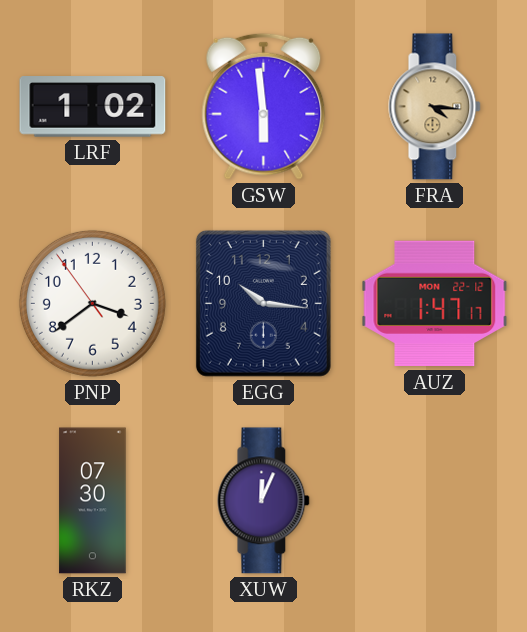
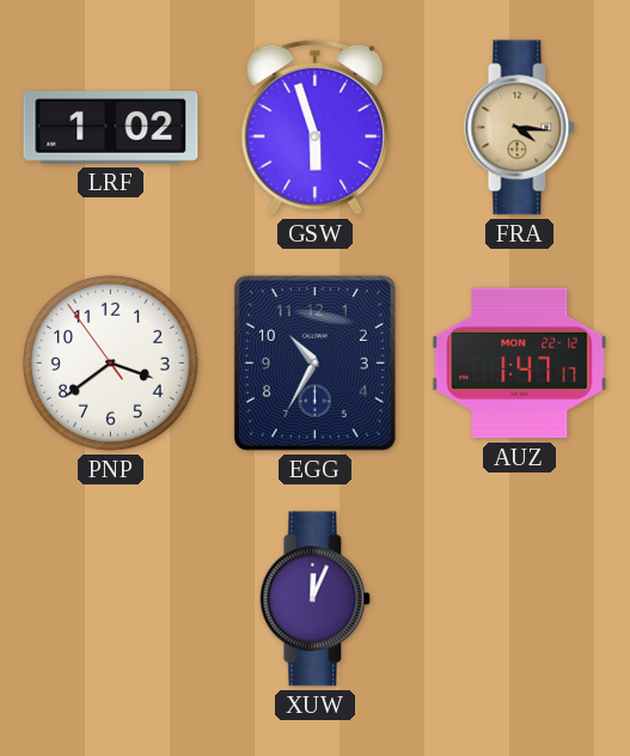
GSW: 5:59 -> 5:57 (316, 127)
EGG: 10:16 -> 10:35 (314, 362)
RKZ: 07:30 -> none (93, 501)
